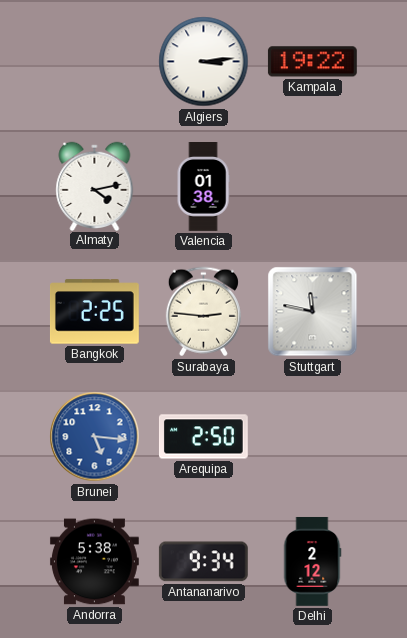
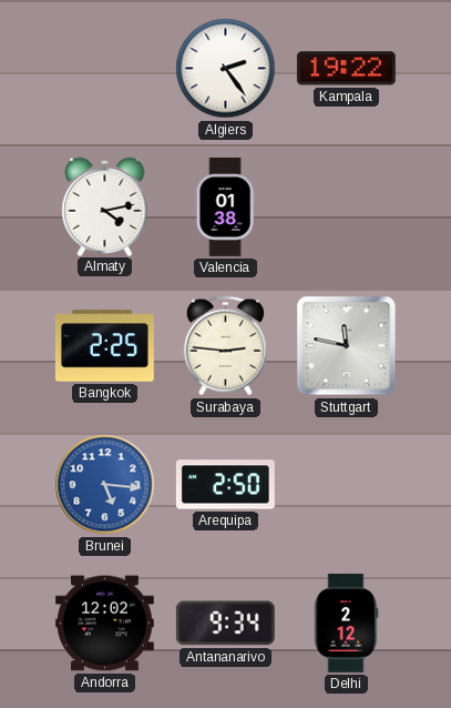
Algiers: 3:14 -> 2:24 (226, 69)
Andorra: 5:38 -> 12:02 (104, 624)
